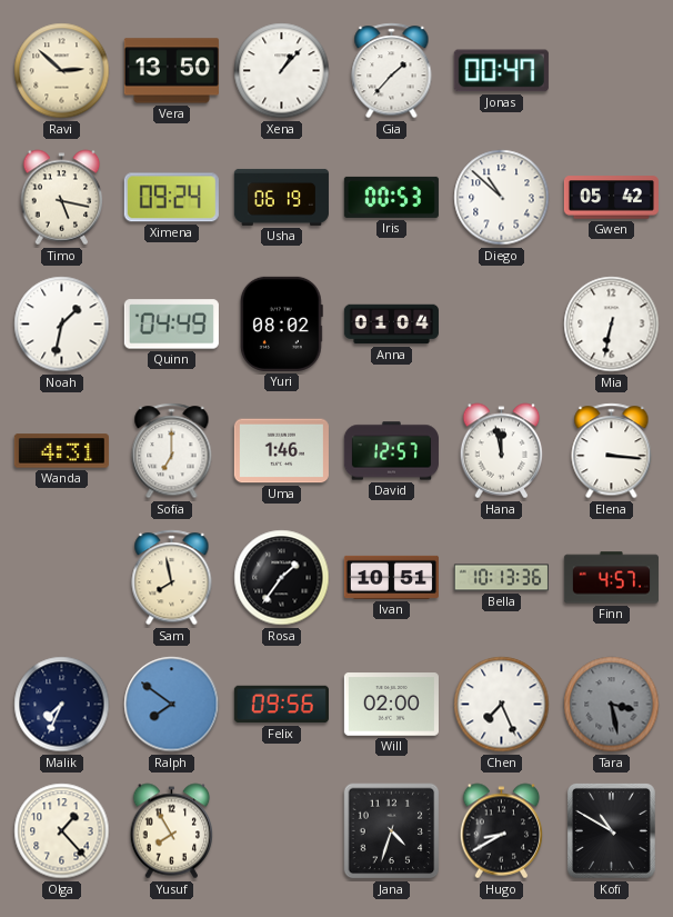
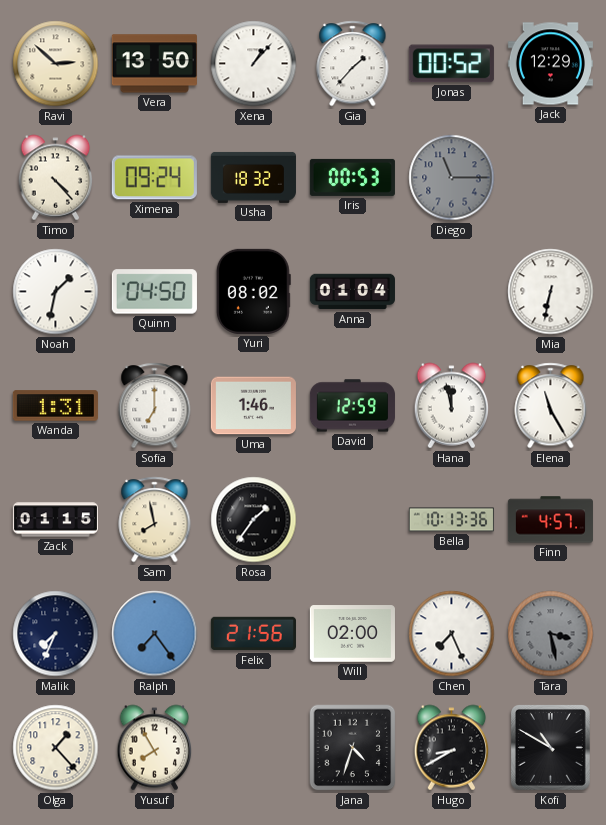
Jonas: 00:47 -> 00:52 (451, 64)
Jack: none -> 12:29 (550, 64)
Timo: 5:17 -> 4:23 (56, 178)
Usha: 06:19 -> 18:32 (253, 177)
Diego: 10:52 -> 11:15 (452, 178)
Diego dial: white -> grey (452, 178)
Gwen: 05:42 -> none (611, 198)
Quinn: 04:49 -> 04:50 (154, 292)
Wanda: 4:31 -> 1:31 (55, 406)
David: 12:57 -> 12:59 (352, 406)
Elena: 3:16 -> 11:25 (551, 406)
Zack: none -> 01:15 (55, 520)
Ivan: 10:51 -> none (391, 577)
Ralph: 7:51 -> 7:24 (155, 634)
Felix: 09:56 -> 21:56 (253, 634)
